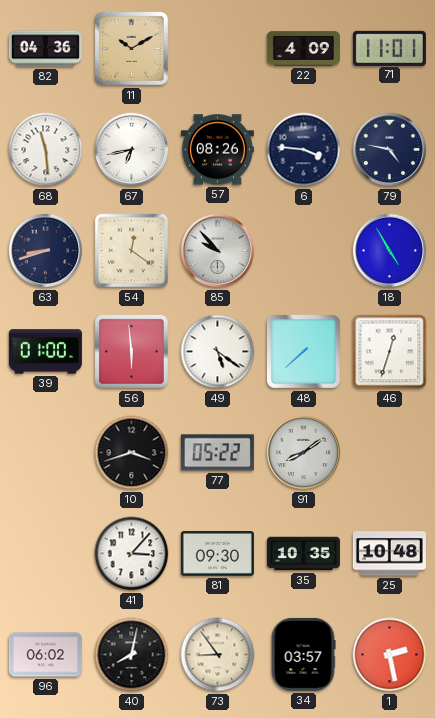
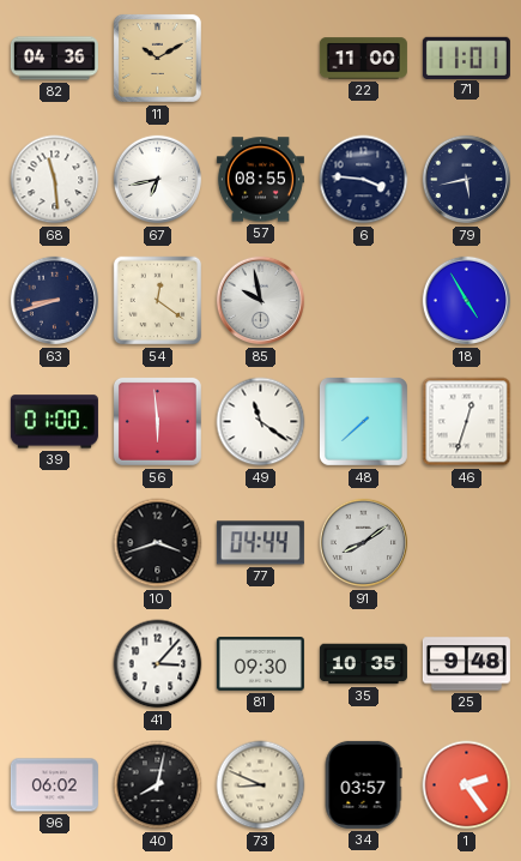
22: 4:09 -> 11:00 (363, 59)
57: 08:26 -> 08:55 (260, 180)
79: 4:47 -> 5:43 (467, 180)
85: 9:53 -> 9:58 (261, 301)
49: 5:21 -> 11:21 (261, 422)
77: 05:22 -> 04:44 (260, 543)
25: 10:48 -> 9:48 (466, 664)
73: 8:54 -> 8:49 (261, 785)
1: 2:28 -> 2:24 (467, 785)
